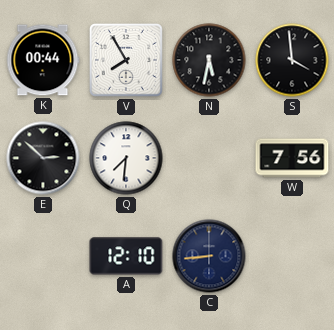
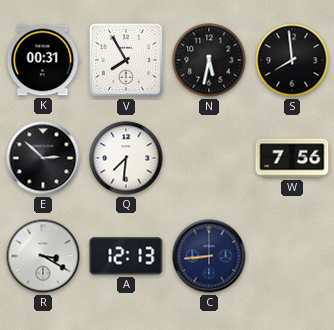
K: 00:44 -> 00:31 (43, 60)
S: 3:59 -> 7:59 (292, 60)
R: none -> 3:20 (43, 256)
A: 12:10 -> 12:13 (126, 256)
